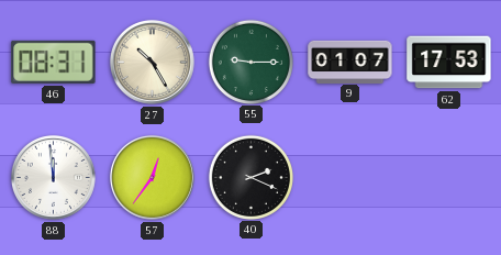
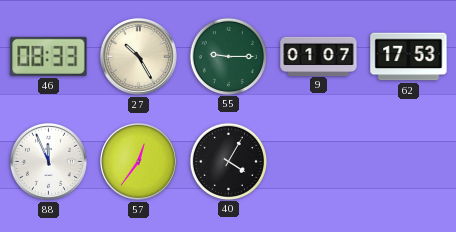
46: 08:31 -> 08:33 (49, 56)
88: 11:59 -> 11:56 (49, 161)
40: 2:19 -> 4:05 (228, 161)
